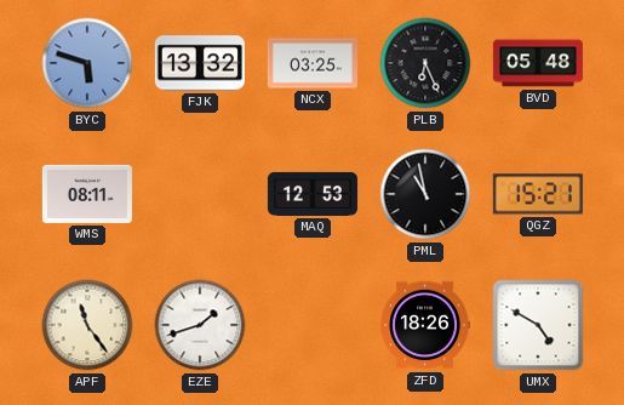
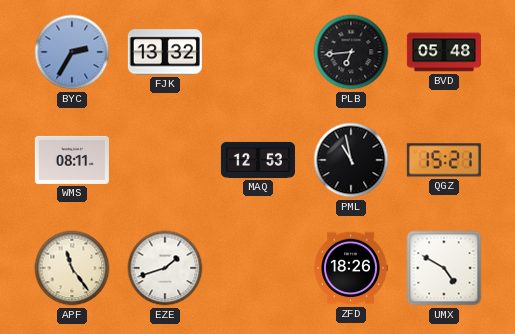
BYC: 5:48 -> 2:35 (72, 52)
NCX: 03:25 -> none (313, 63)
PLB: 6:26 -> 6:44 (351, 52)
